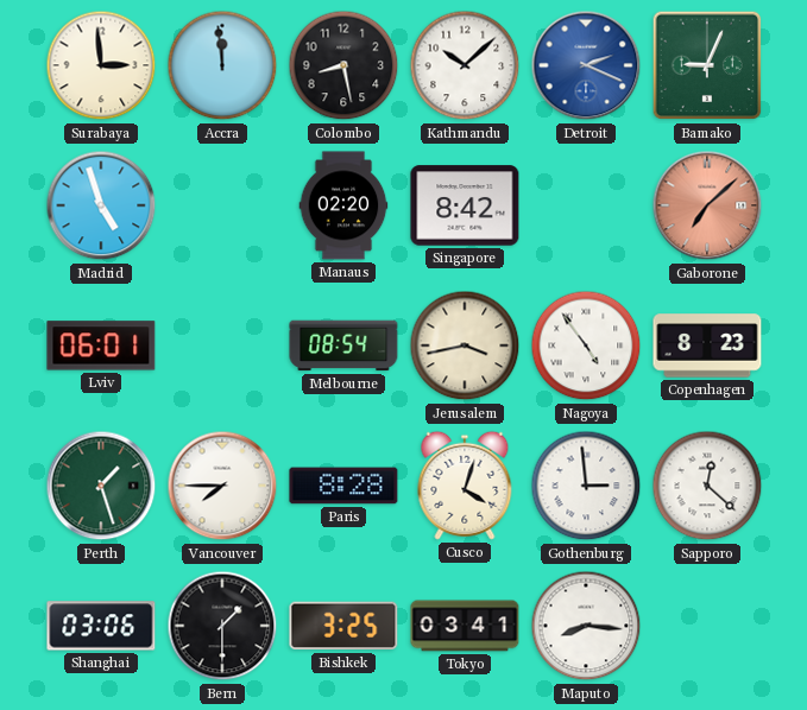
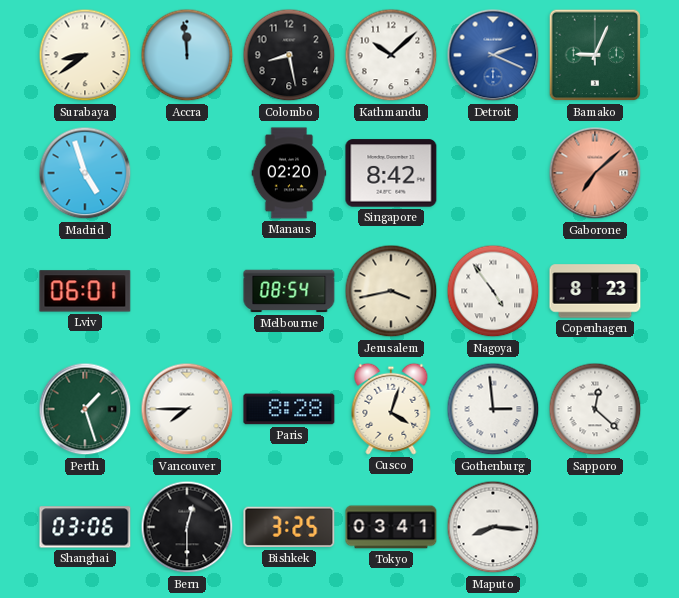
Surabaya: 2:59 -> 8:39 (85, 55)
Bern: 1:30 -> 12:30 (187, 527)
